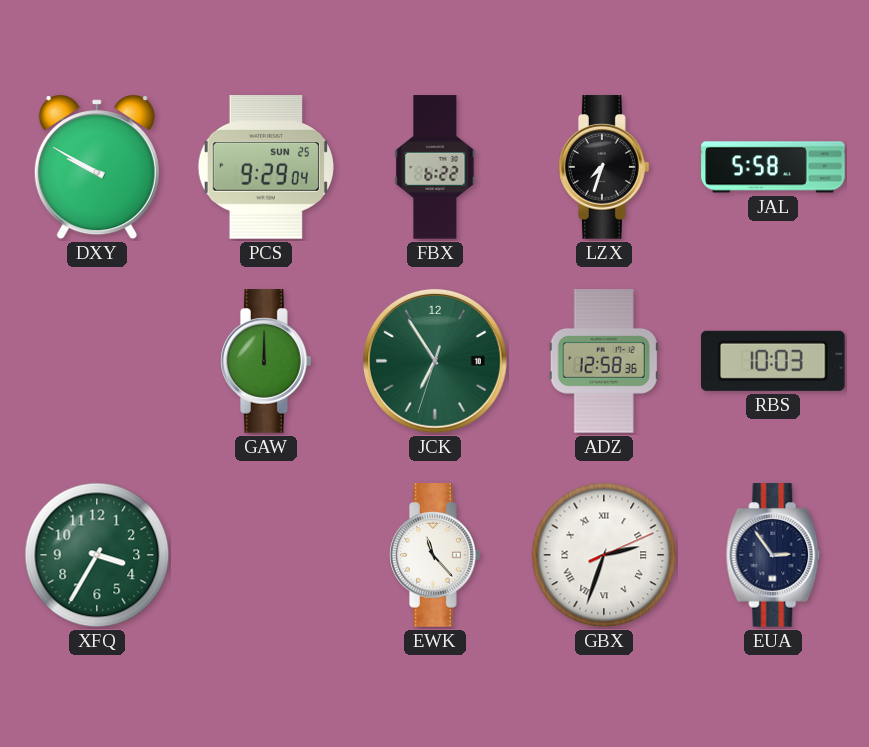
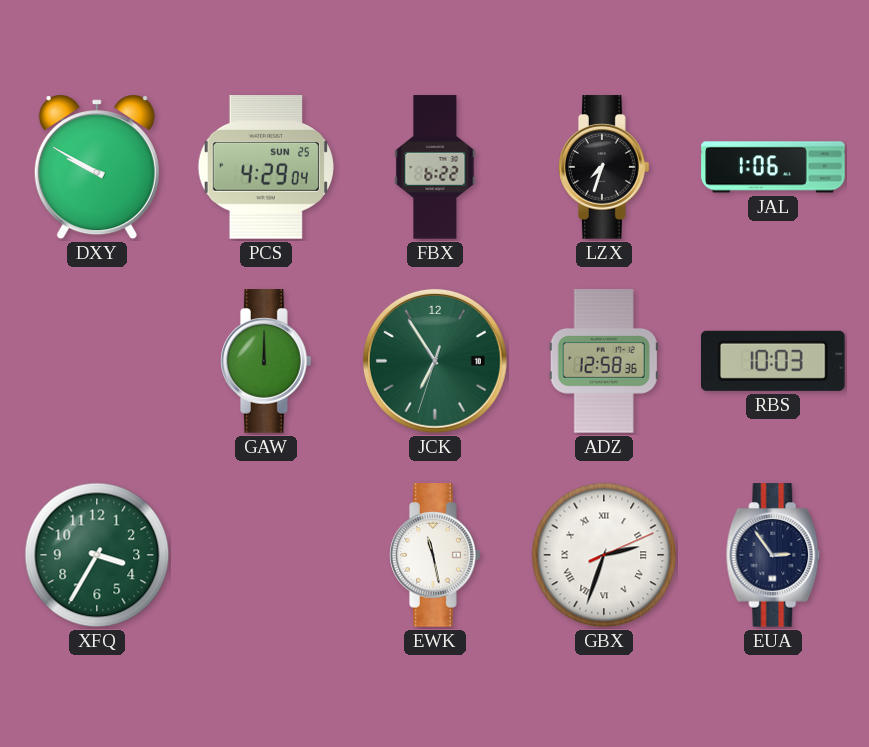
PCS: 9:29 -> 4:29 (266, 167)
JAL: 5:58 -> 1:06 (773, 167)
EWK: 11:23 -> 11:28 (436, 555)
